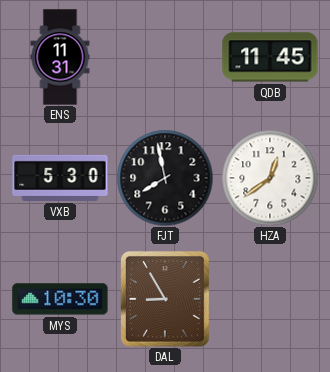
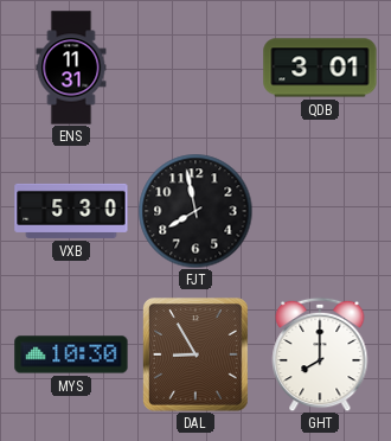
QDB: 11:45 -> 3:01 (320, 68)
HZA: 12:39 -> none (270, 178)
GHT: none -> 8:00 (320, 354)
